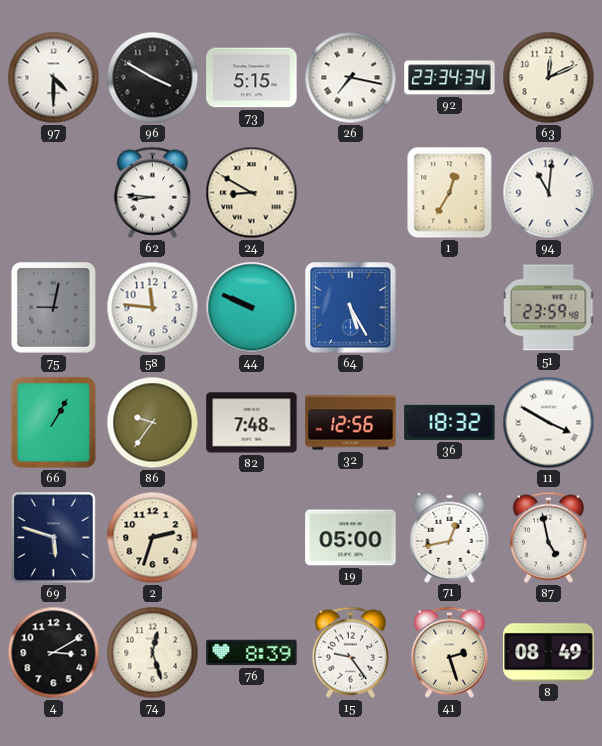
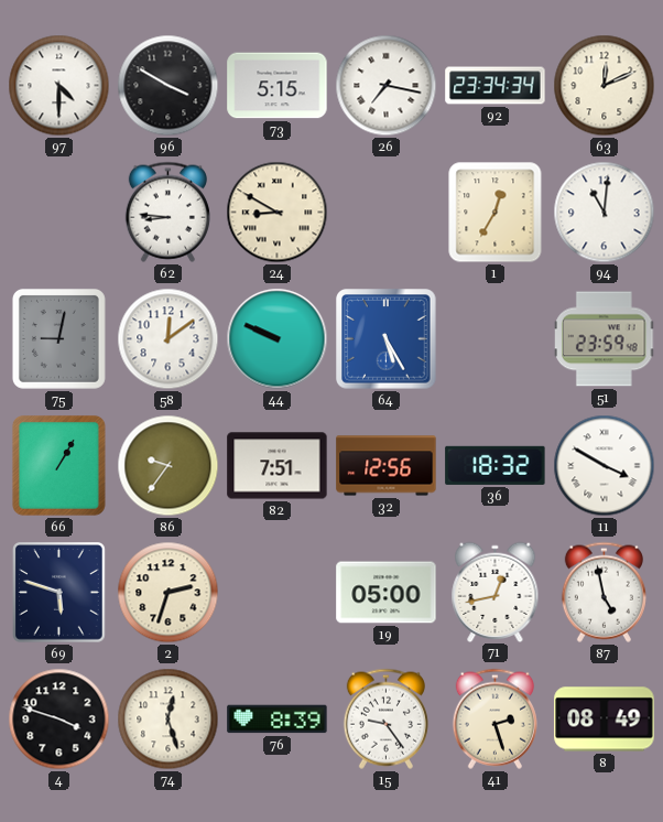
58: 11:46 -> 12:09 (169, 339)
82: 7:48 -> 7:51 (278, 466)
4: 3:10 -> 3:48 (59, 720)
